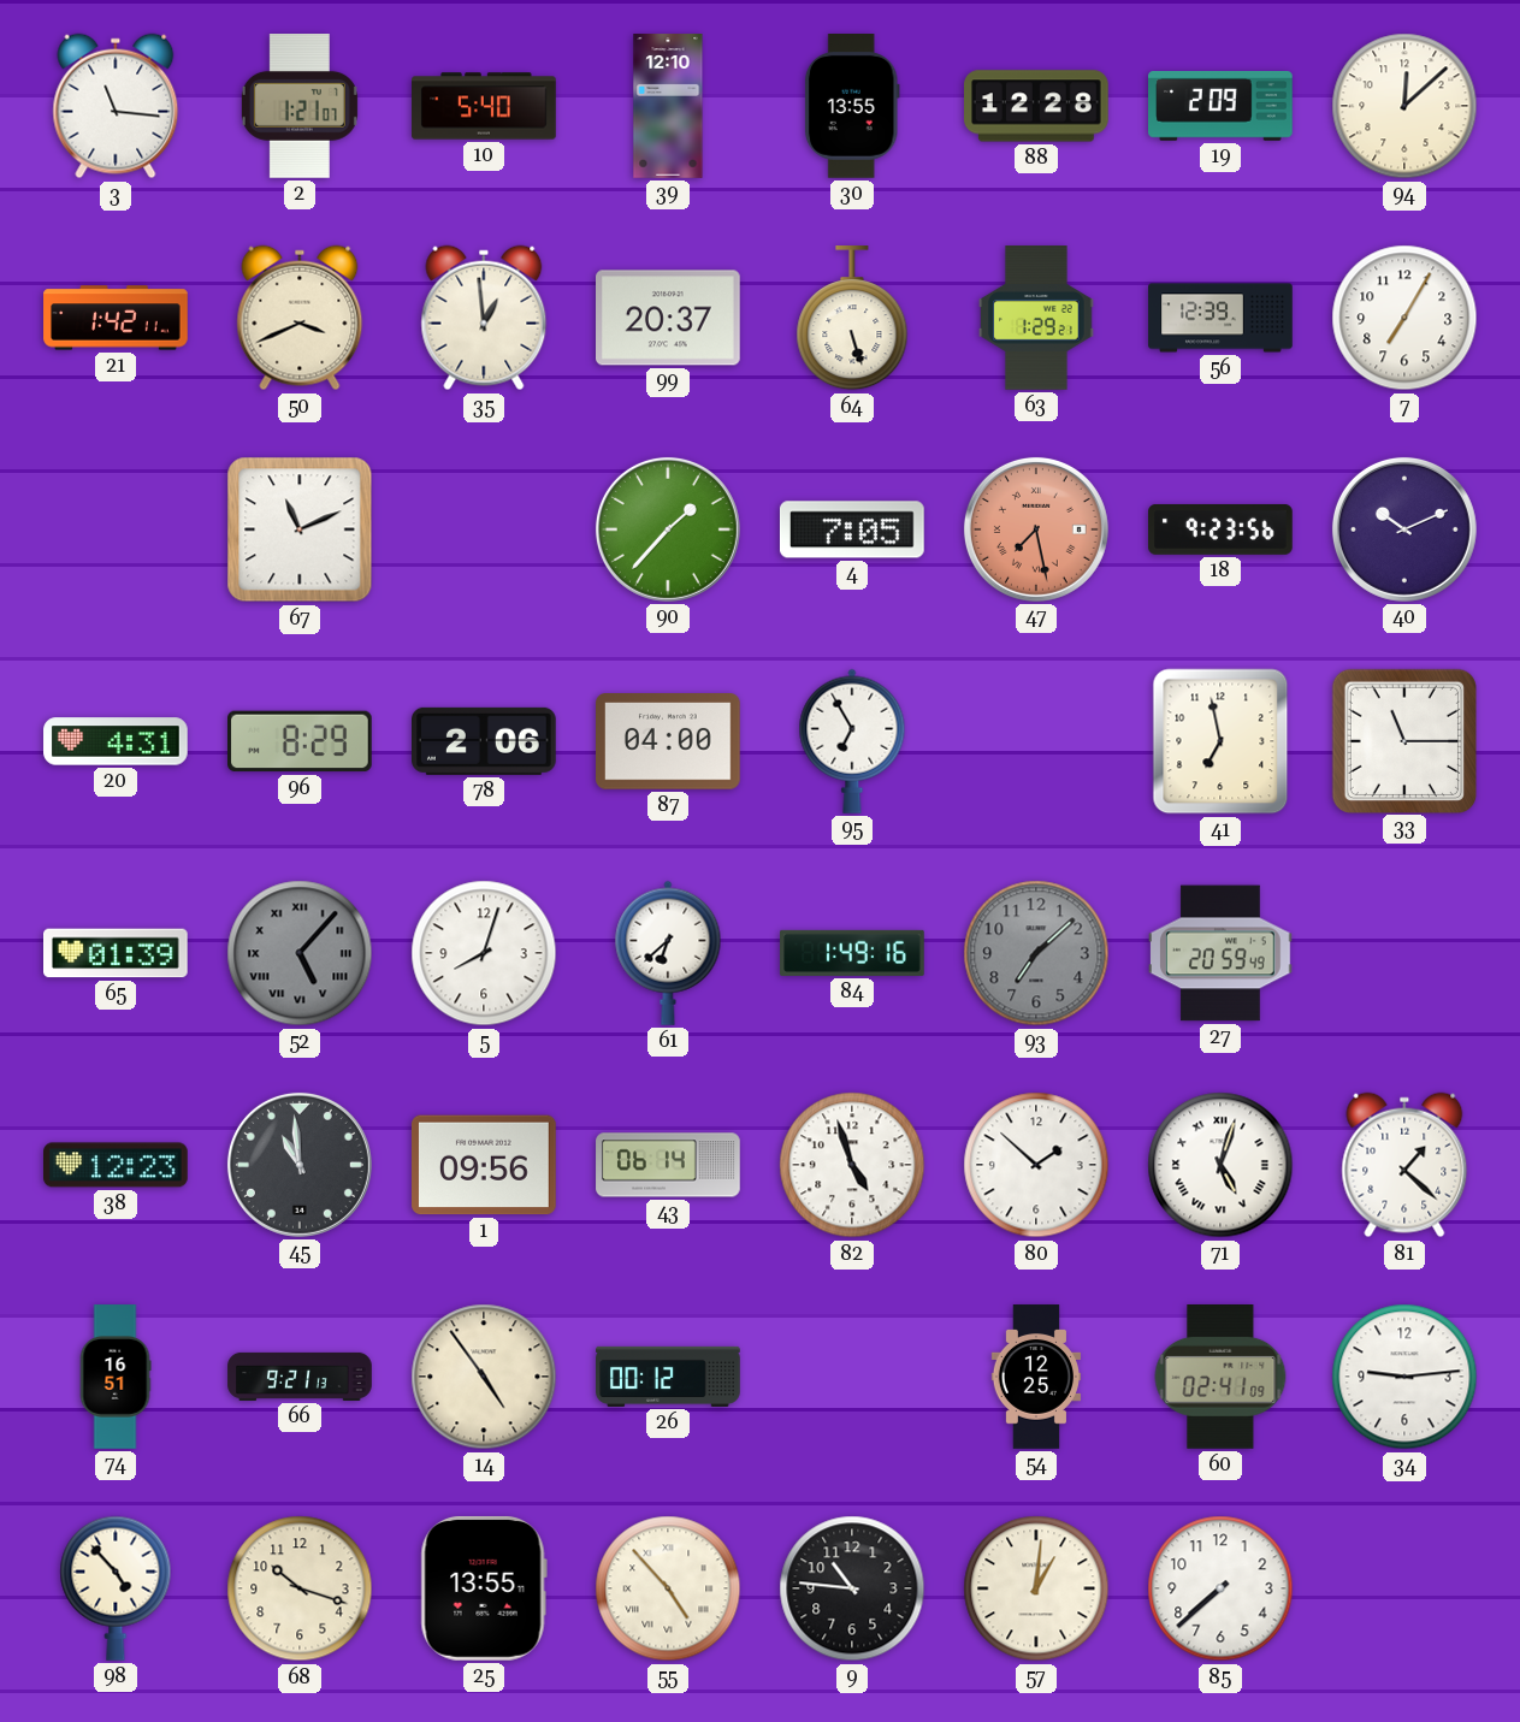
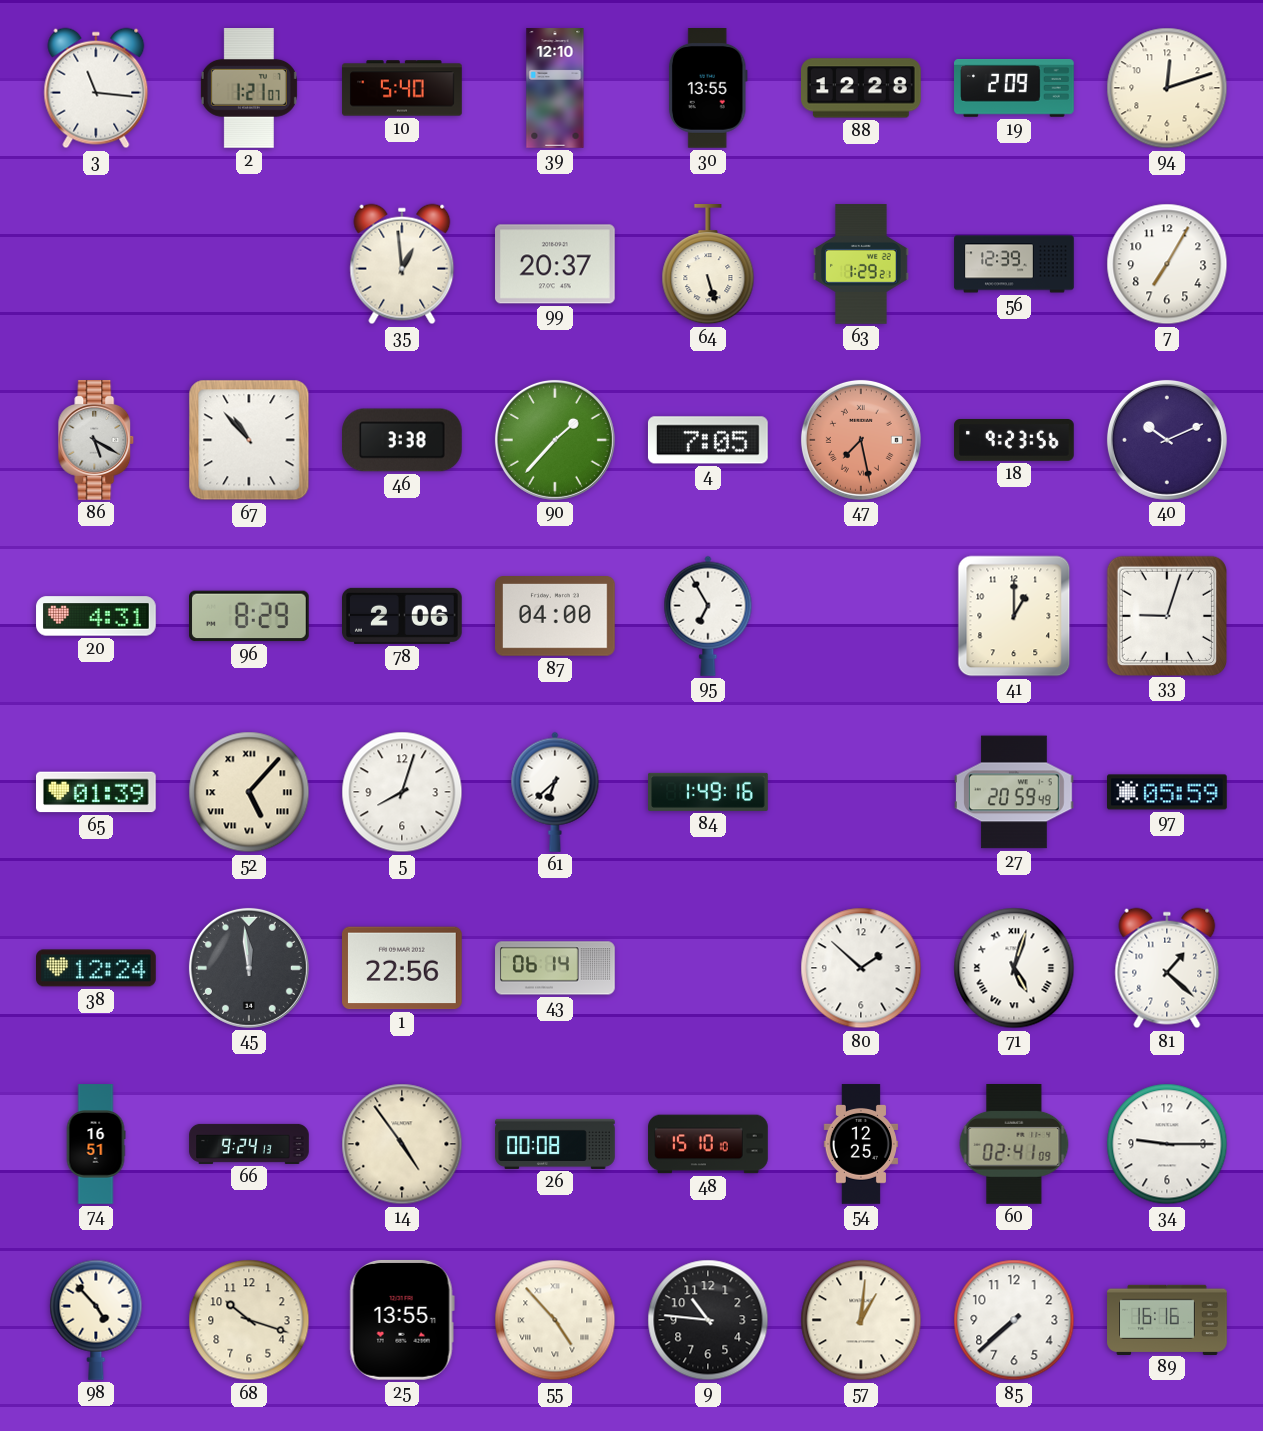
94: 12:08 -> 12:12 (1167, 88)
21: 1:42 -> none (116, 318)
50: 3:41 -> none (300, 318)
86: none -> 5:20 (96, 440)
67: 11:11 -> 10:53 (249, 440)
46: none -> 3:38 (403, 440)
41: 6:58 -> 1:00 (1014, 616)
33: 11:15 -> 9:03 (1166, 615)
52 dial: grey -> cream (249, 792)
93: 7:08 -> none (1036, 953)
97: none -> 05:59 (1168, 792)
38: 12:23 -> 12:24 (97, 968)
45: 10:59 -> 11:59 (249, 968)
1: 09:56 -> 22:56 (403, 968)
82: 4:57 -> none (852, 1165)
66: 9:21 -> 9:24 (249, 1144)
26: 00:12 -> 00:08 (555, 1144)
48: none -> 15:10 (708, 1144)
34: 9:14 -> 9:15 (1167, 1144)
89: none -> 16:16 (1167, 1319)
